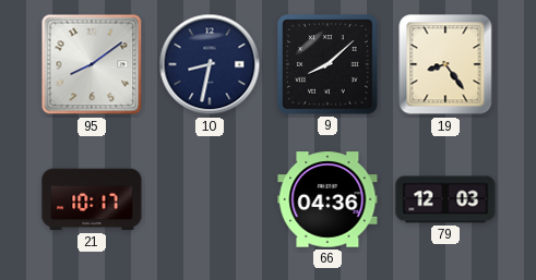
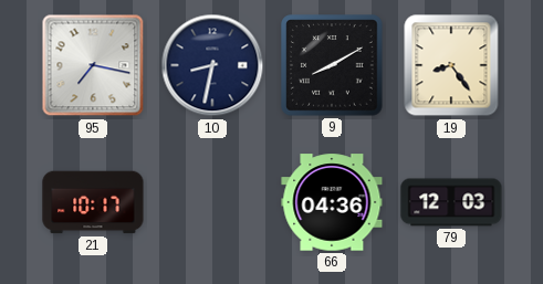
95: 8:09 -> 7:17 (93, 65)
9: 8:08 -> 8:10 (332, 65)
